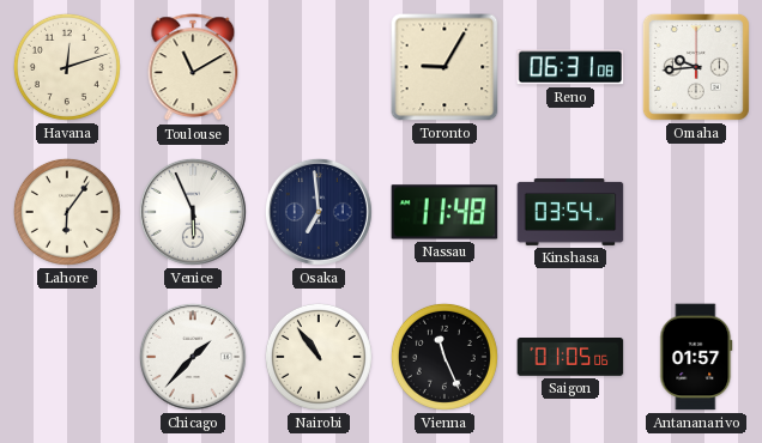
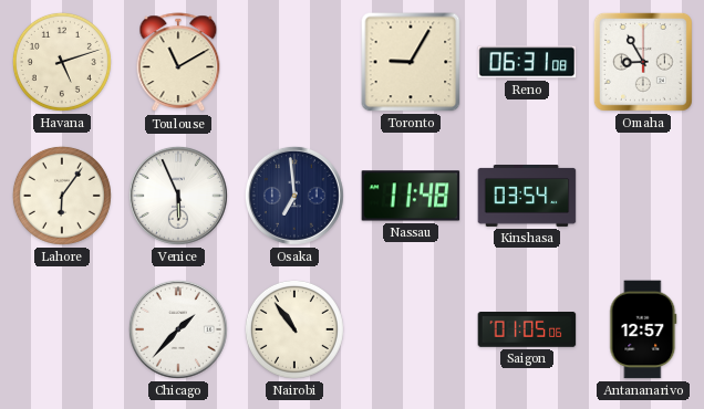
Havana: 12:12 -> 5:12 (62, 62)
Omaha: 9:44 -> 8:55 (643, 62)
Vienna: 11:26 -> none (444, 357)
Antananarivo: 01:57 -> 12:57 (643, 329)
